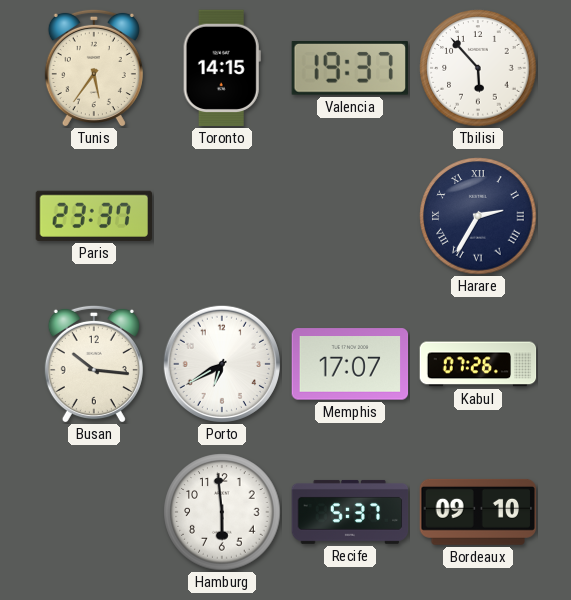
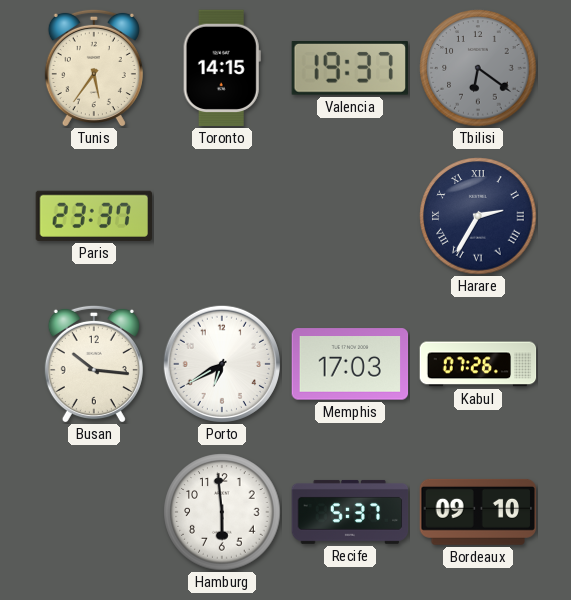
Tbilisi: 5:53 -> 6:21 (478, 68)
Tbilisi dial: white -> grey (478, 68)
Memphis: 17:07 -> 17:03 (350, 364)
